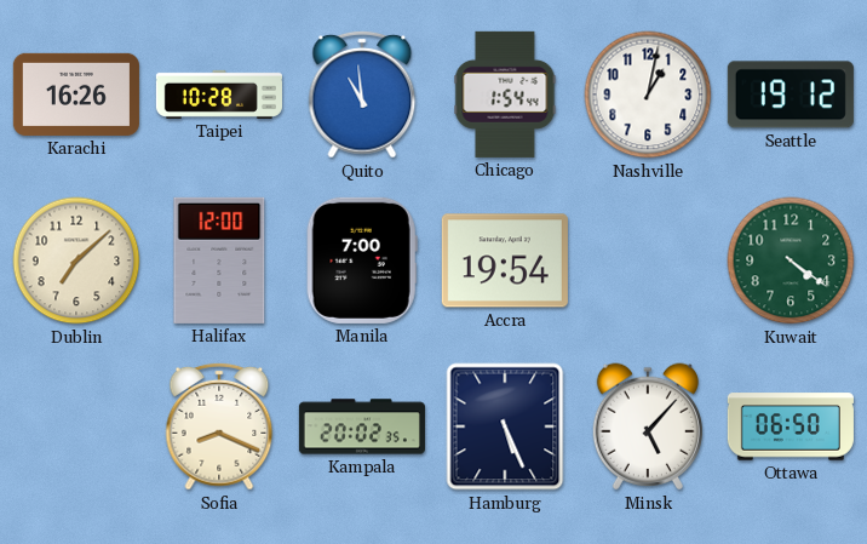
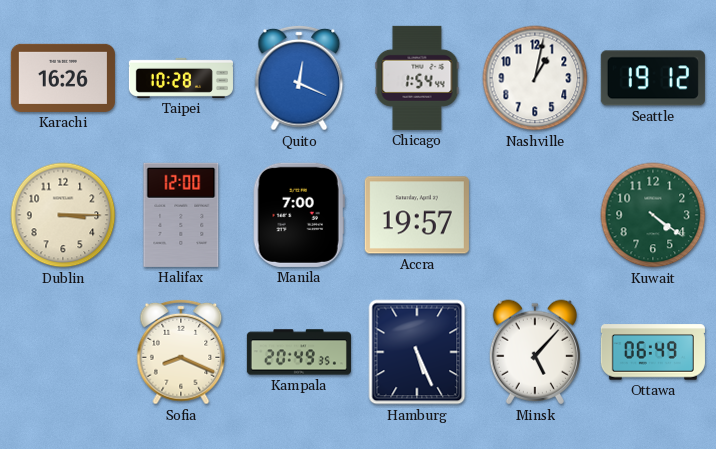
Quito: 10:59 -> 12:19 (299, 78)
Dublin: 7:08 -> 3:15 (63, 215)
Accra: 19:54 -> 19:57 (417, 215)
Kampala: 20:02 -> 20:49 (299, 352)
Ottawa: 06:50 -> 06:49 (653, 352)
